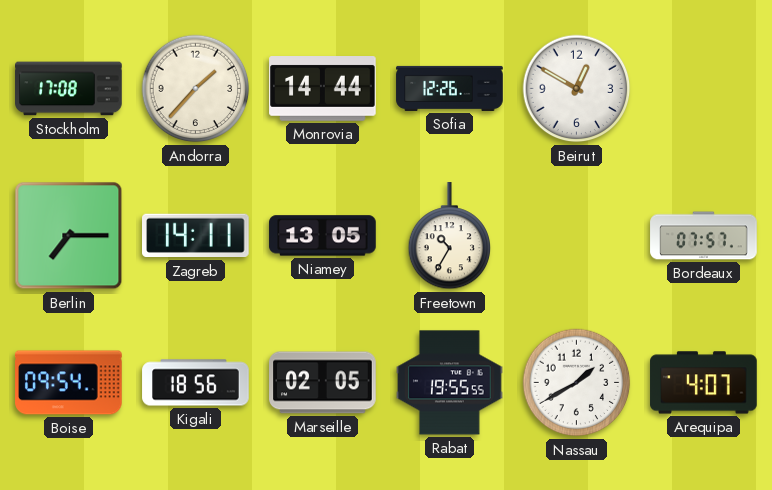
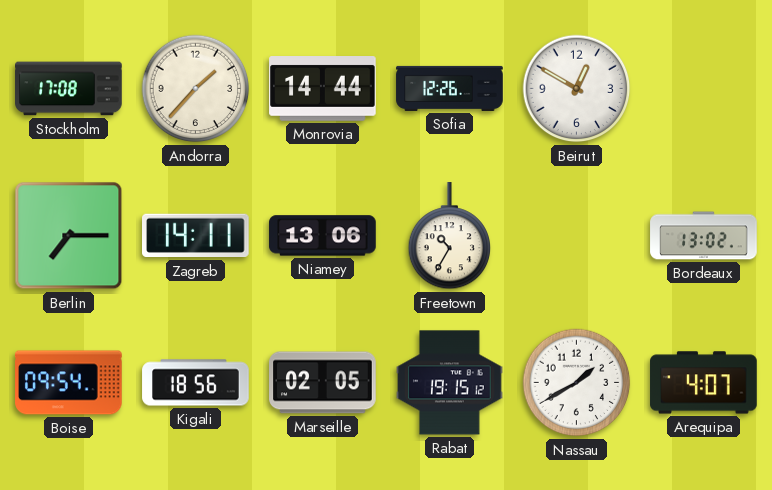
Niamey: 13:05 -> 13:06 (323, 236)
Bordeaux: 07:57 -> 13:02 (704, 236)
Rabat: 19:55 -> 19:15 (450, 383)
